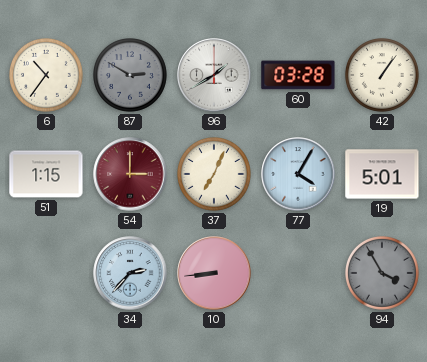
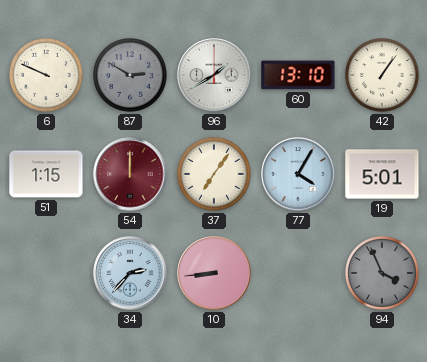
6: 10:36 -> 9:49 (47, 76)
60: 03:28 -> 13:10 (298, 75)
54: 3:00 -> 12:00 (130, 174)
37: 7:04 -> 7:06 (215, 175)
94: 3:55 -> 3:56 (383, 274)
